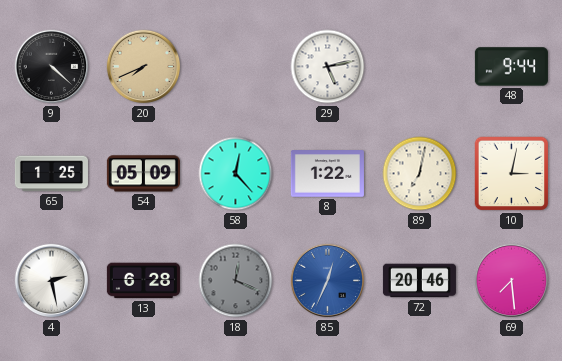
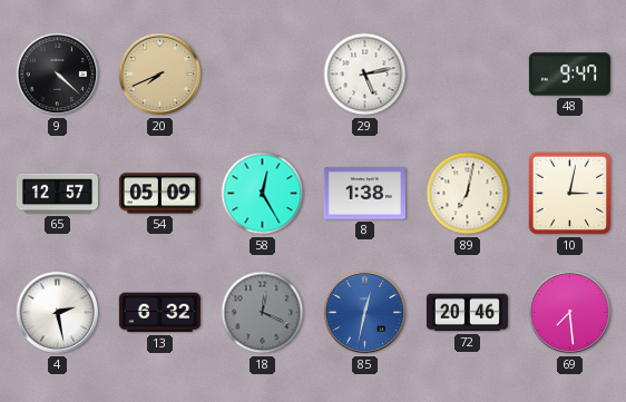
48: 9:44 -> 9:47 (569, 75)
65: 1:25 -> 12:57 (57, 194)
58: 12:23 -> 12:25 (263, 194)
8: 1:22 -> 1:38 (364, 194)
13: 6:28 -> 6:32 (159, 313)
85: 12:34 -> 12:32 (365, 313)
